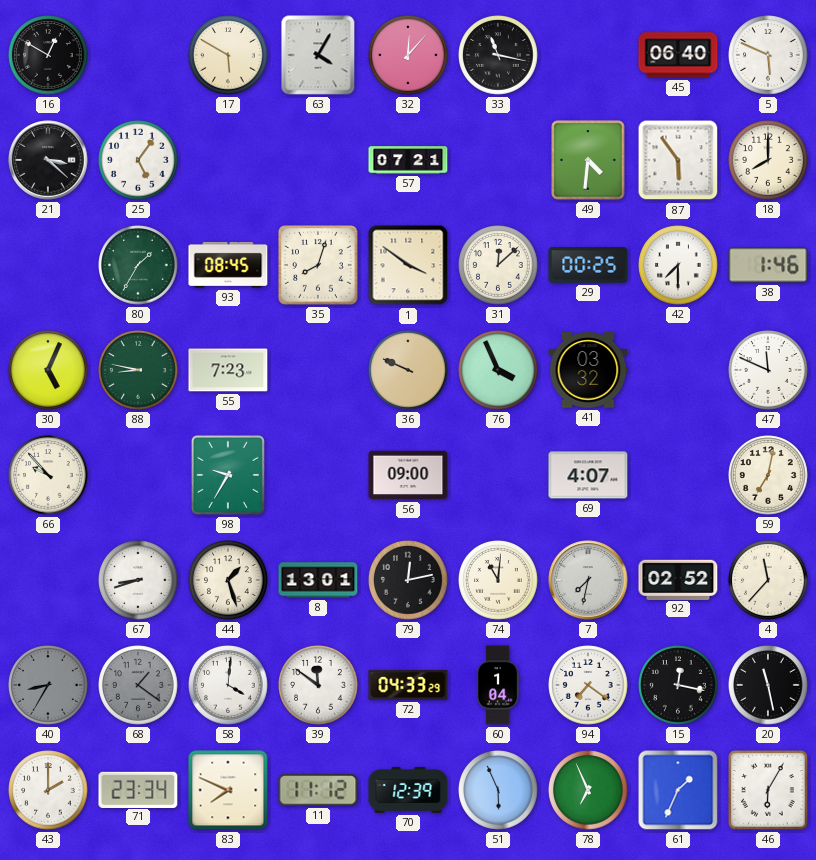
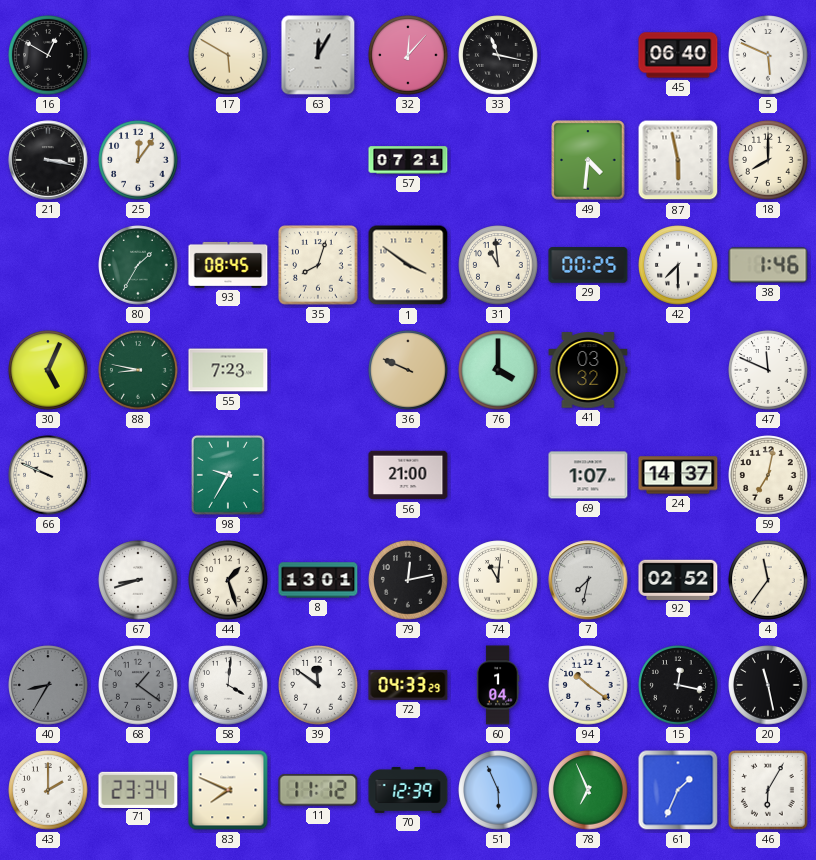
63: 4:05 -> 12:05 (318, 55)
21: 3:22 -> 3:17 (48, 160)
25: 5:06 -> 12:06 (138, 160)
87: 5:54 -> 5:58 (678, 160)
31: 12:08 -> 10:59 (498, 265)
76: 3:56 -> 4:00 (498, 370)
66: 9:53 -> 9:49 (48, 475)
56: 09:00 -> 21:00 (408, 475)
69: 4:07 -> 1:07 (588, 475)
24: none -> 14:37 (678, 475)
4: 11:37 -> 11:36 (768, 580)
94: 7:21 -> 10:21 (588, 685)
